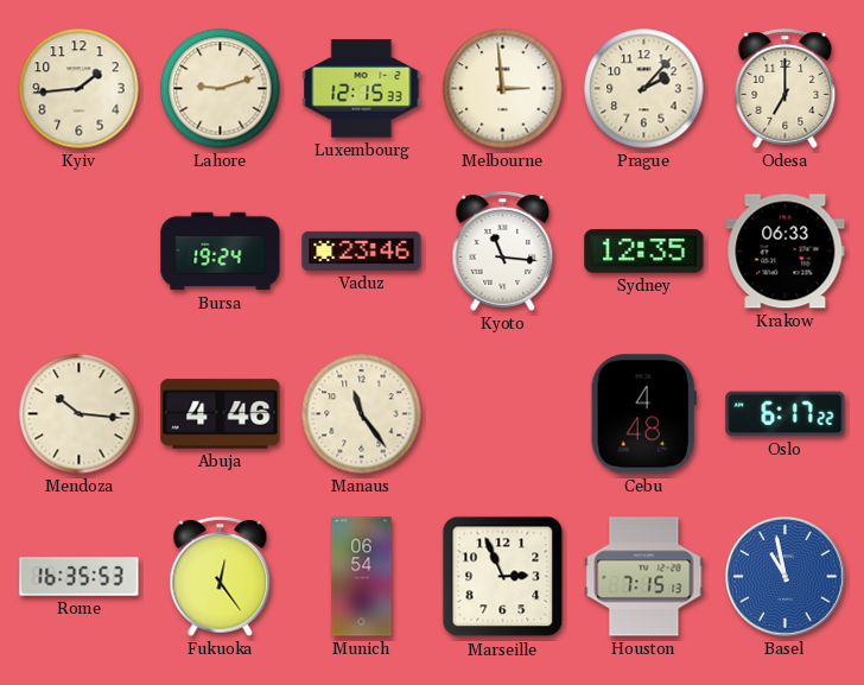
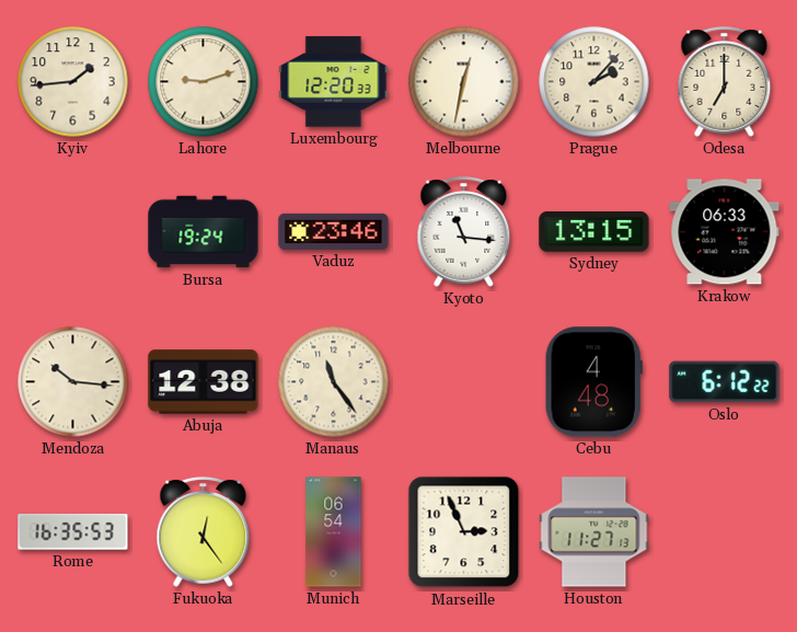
Luxembourg: 12:15 -> 12:20 (334, 82)
Melbourne: 2:59 -> 12:32 (464, 82)
Sydney: 12:35 -> 13:15 (594, 231)
Abuja: 4:46 -> 12:38 (204, 382)
Oslo: 6:17 -> 6:12 (725, 382)
Houston: 7:15 -> 11:27 (594, 532)
Basel: 10:58 -> none (786, 577)
